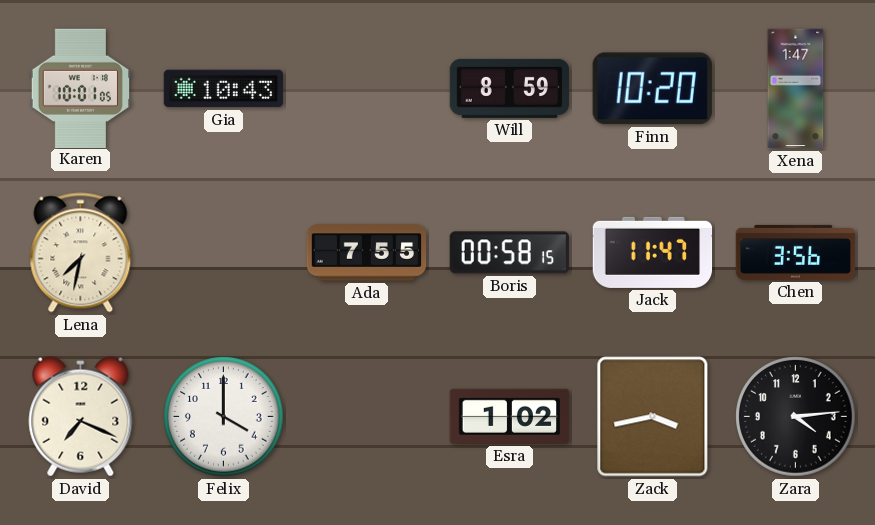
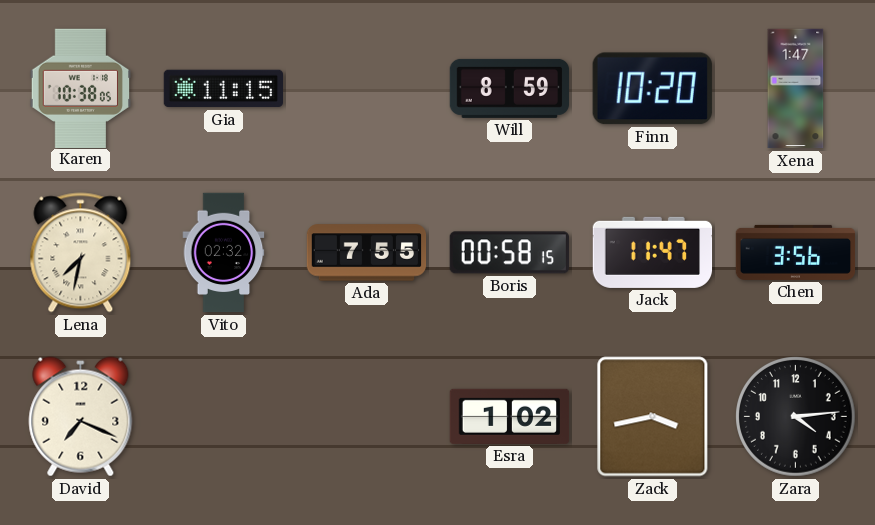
Karen: 10:01 -> 10:38 (80, 88)
Gia: 10:43 -> 11:15 (223, 89)
Vito: none -> 02:32 (224, 253)
Felix: 4:00 -> none (224, 417)
